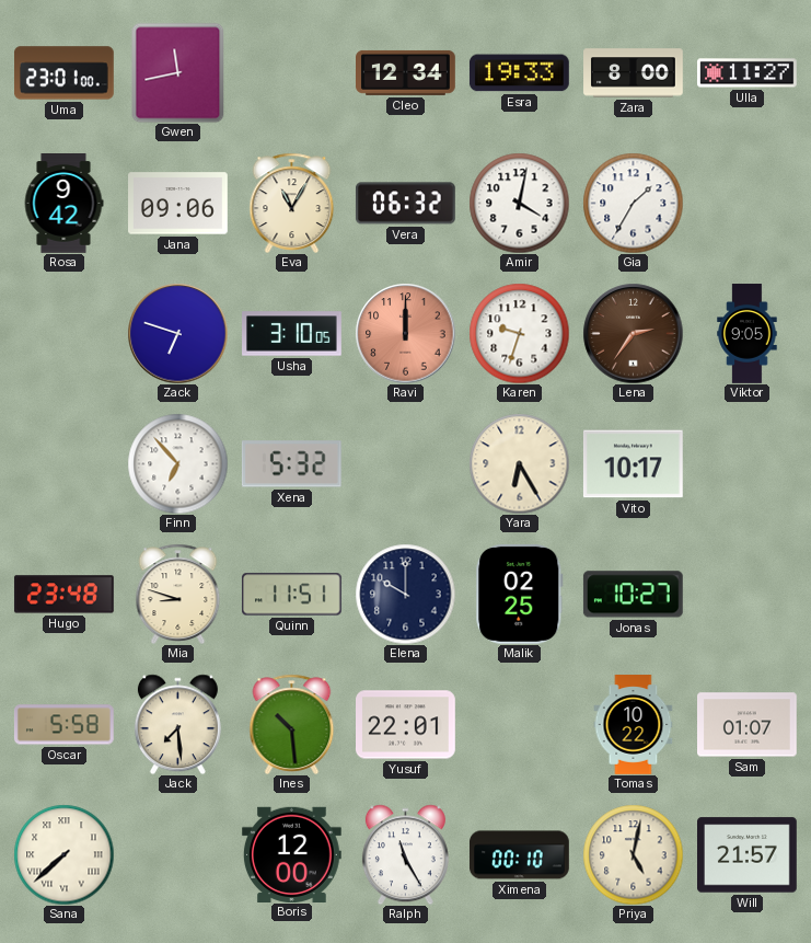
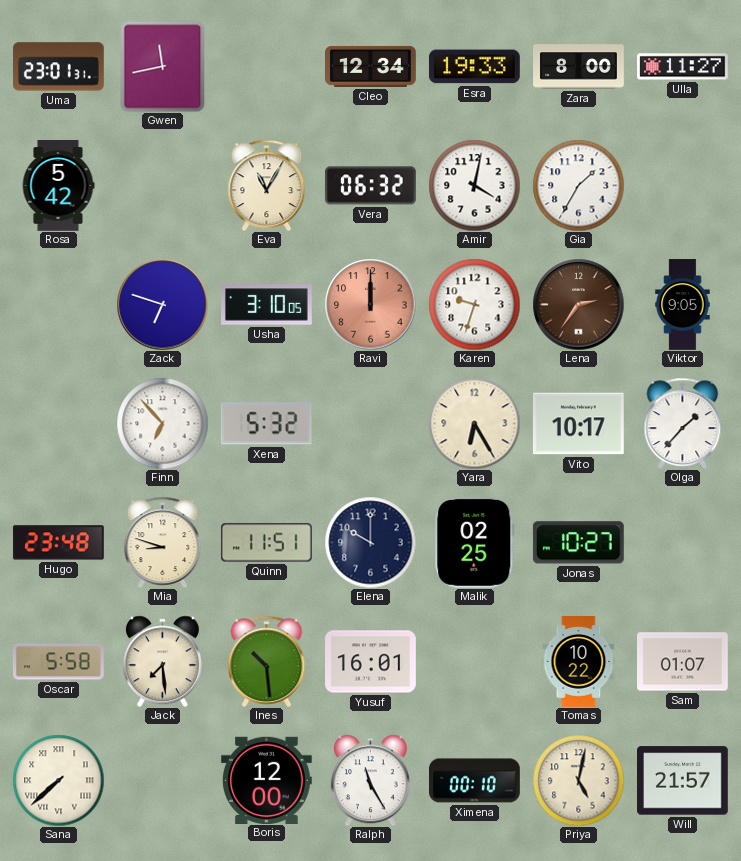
Uma: 23:01:00 -> 23:01:31 (59, 67)
Rosa: 9:42 -> 5:42 (58, 186)
Jana: 09:06 -> none (178, 204)
Olga: none -> 1:37 (683, 423)
Yusuf: 22:01 -> 16:01 (371, 662)
